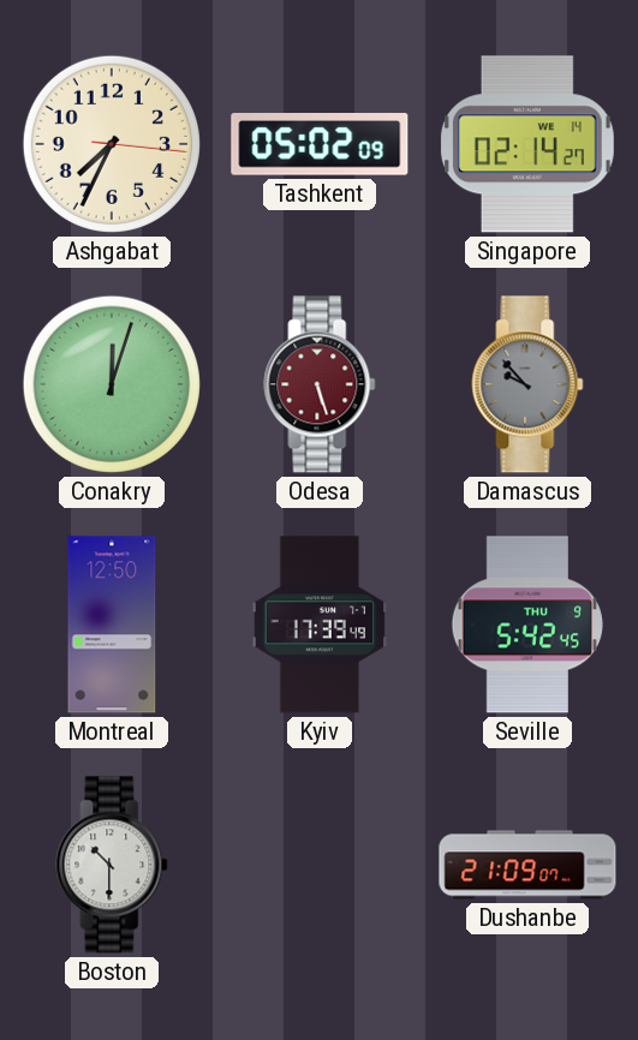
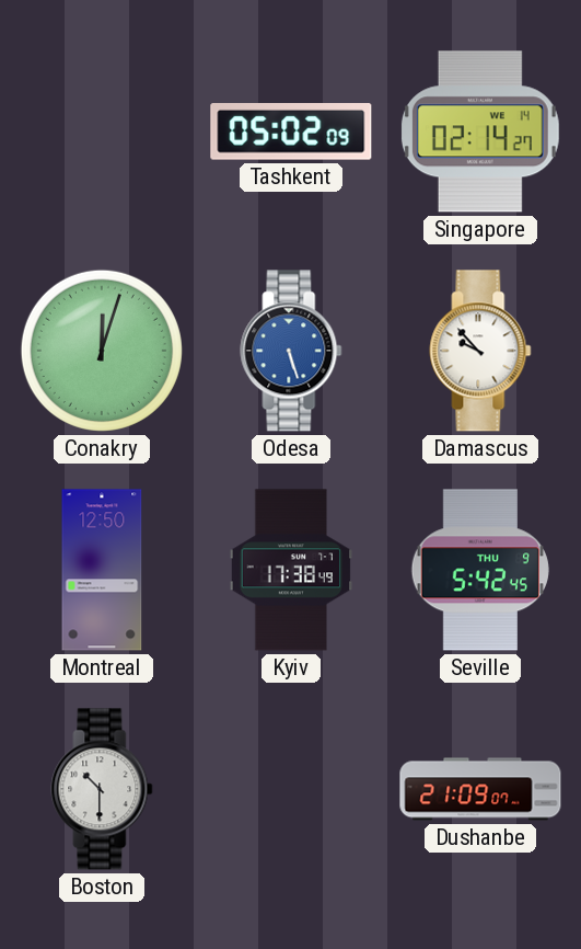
Ashgabat: 7:34 -> none (112, 144)
Odesa dial: burgundy -> blue (291, 351)
Damascus dial: grey -> white (480, 351)
Kyiv: 17:39 -> 17:38 (291, 570)
